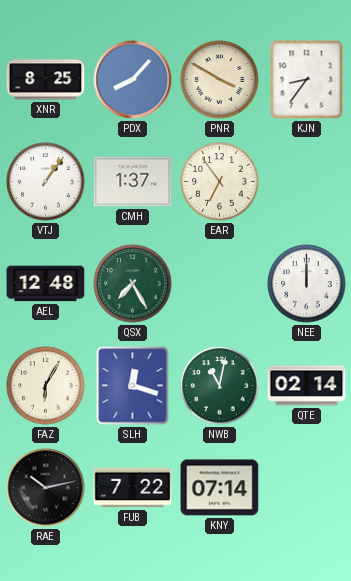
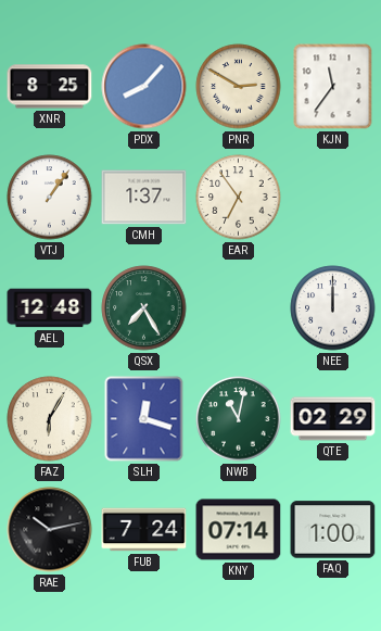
PNR: 3:50 -> 2:50 (239, 87)
KJN: 8:36 -> 11:36 (333, 87)
QTE: 02:14 -> 02:29 (333, 419)
FUB: 7:22 -> 7:24 (144, 530)
FAQ: none -> 1:00 (333, 530)
